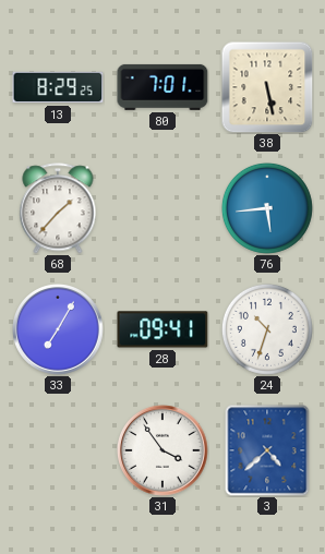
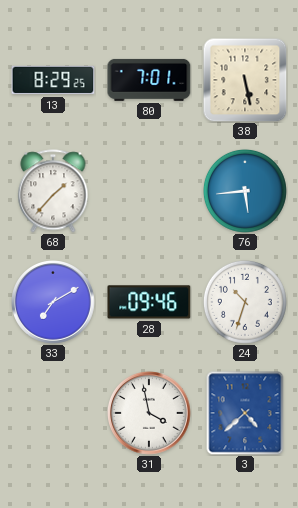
33: 7:05 -> 7:10 (53, 302)
28: 09:41 -> 09:46 (149, 302)
31: 3:54 -> 3:58 (149, 413)
